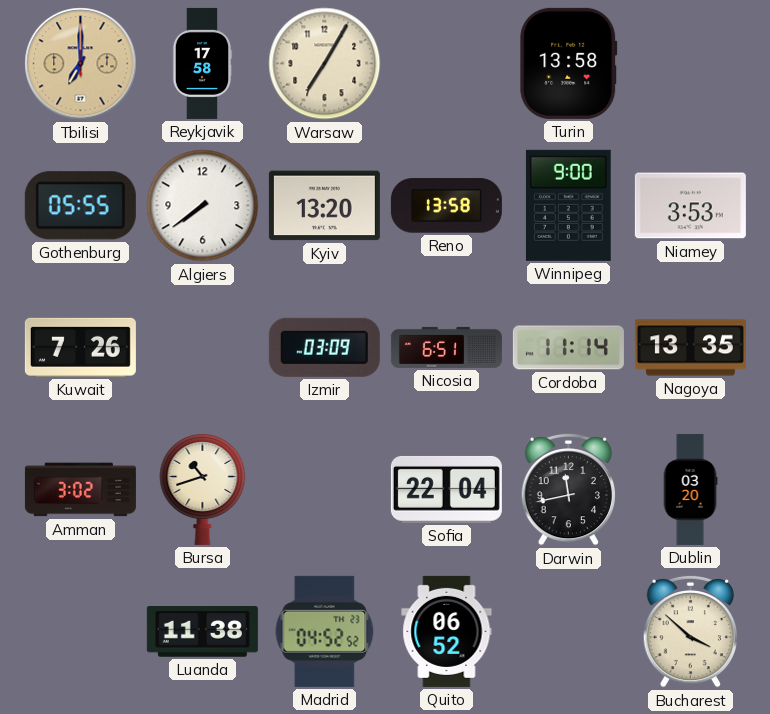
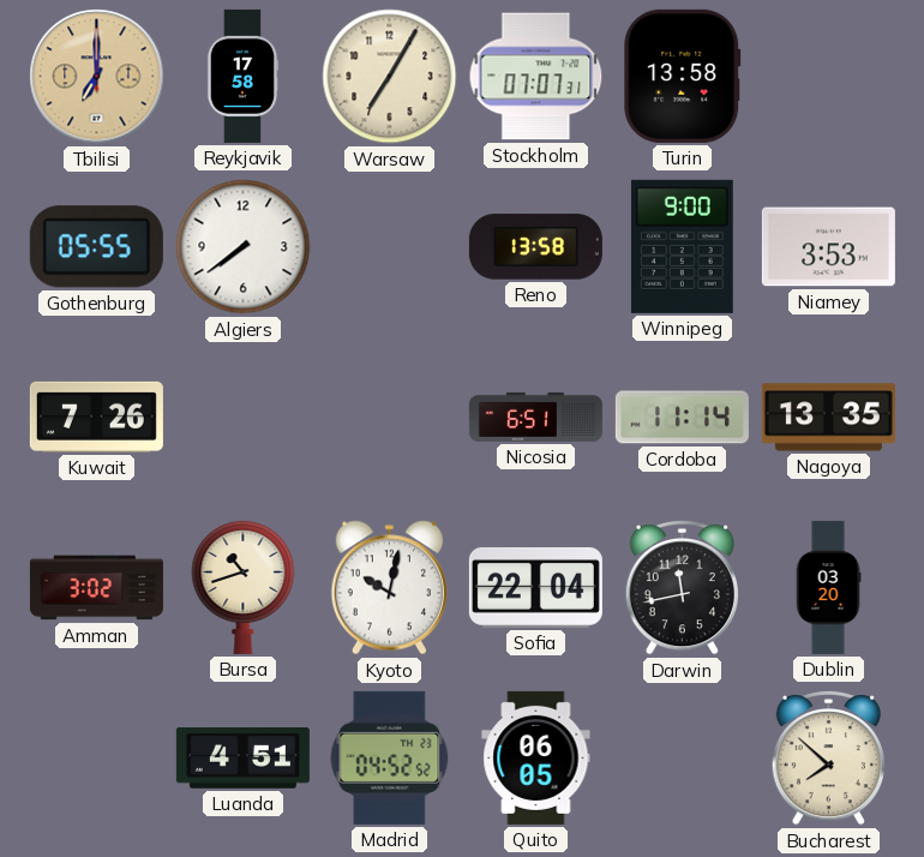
Stockholm: none -> 07:07 (536, 77)
Kyiv: 13:20 -> none (324, 206)
Izmir: 03:09 -> none (324, 347)
Kyoto: none -> 10:02 (389, 588)
Luanda: 11:38 -> 4:51 (242, 759)
Quito: 06:52 -> 06:05 (536, 757)
Bucharest: 3:52 -> 7:52 (828, 757)
